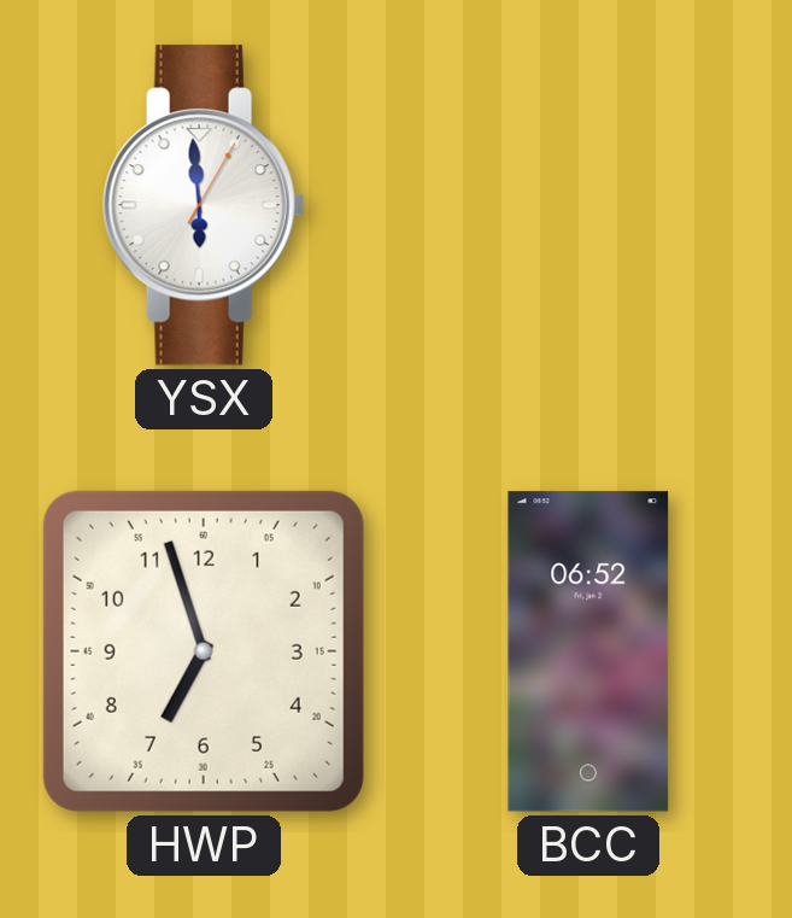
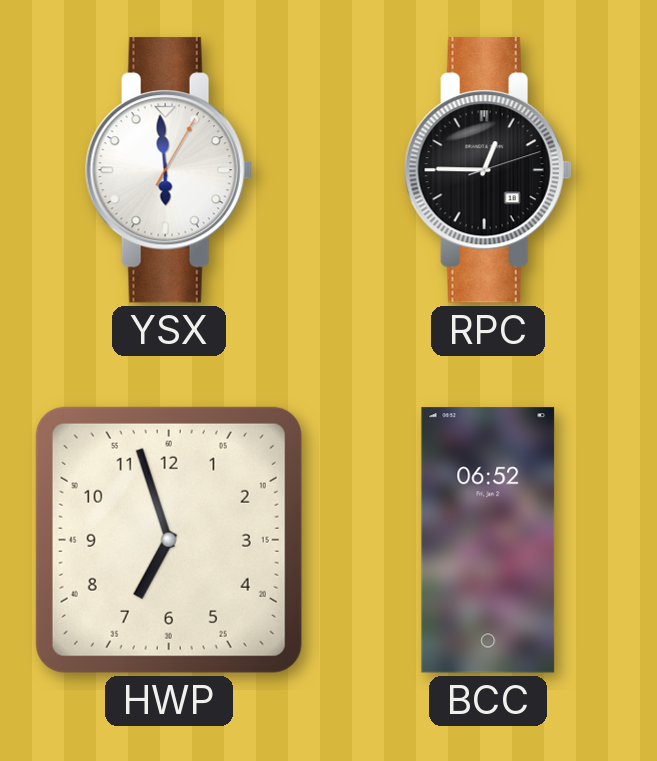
RPC: none -> 12:45 (488, 170)
